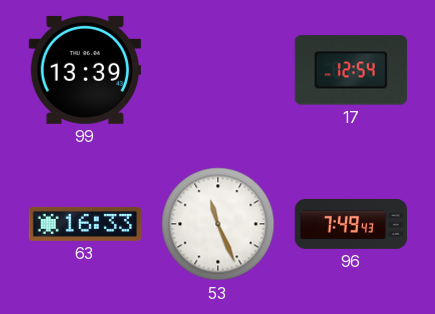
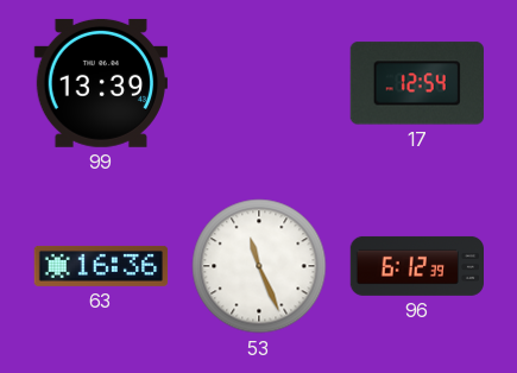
63: 16:33 -> 16:36 (101, 266)
96: 7:49 -> 6:12 (417, 266)
